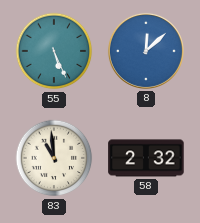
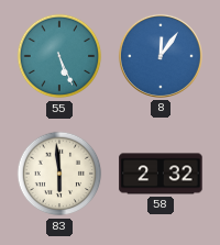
8: 12:08 -> 12:06 (161, 56)
83: 10:59 -> 5:59 (59, 174)
